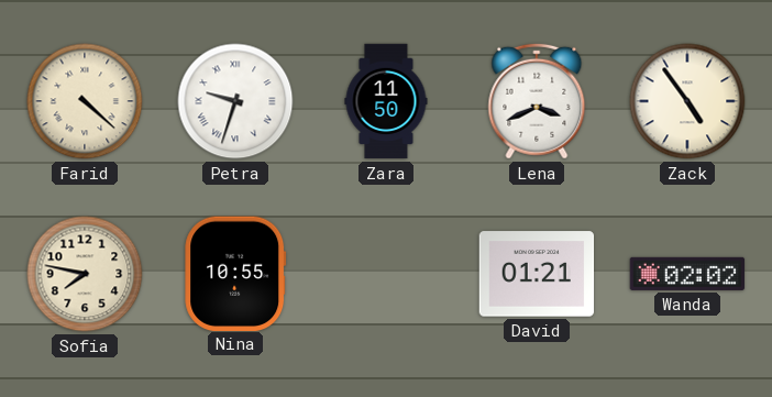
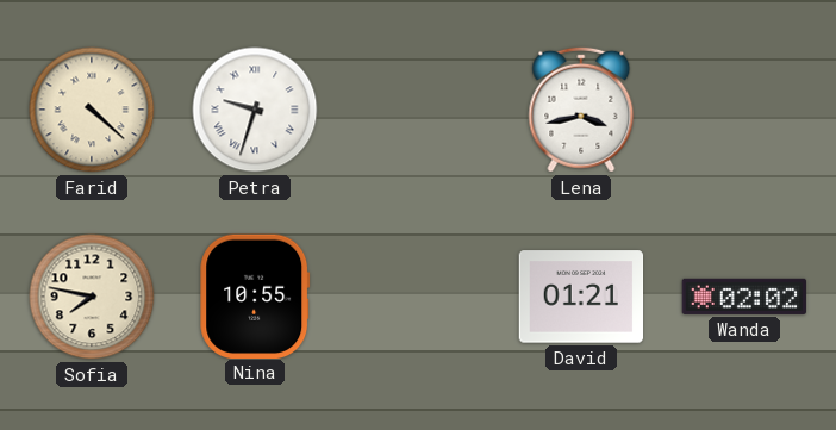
Zara: 11:50 -> none (386, 101)
Lena: 3:41 -> 3:43 (581, 110)
Zack: 4:54 -> none (687, 101)
